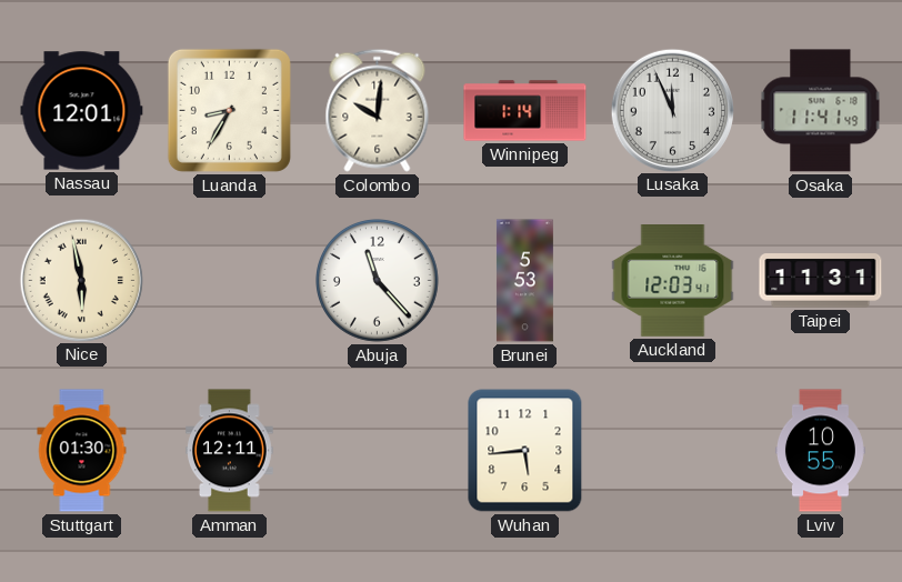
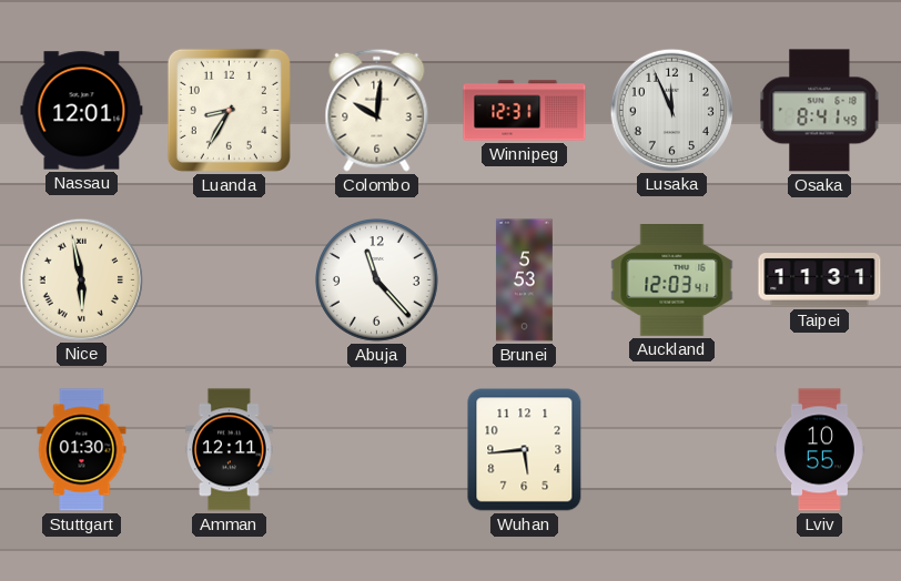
Winnipeg: 1:14 -> 12:31 (525, 111)
Osaka: 11:41 -> 8:41 (820, 111)
